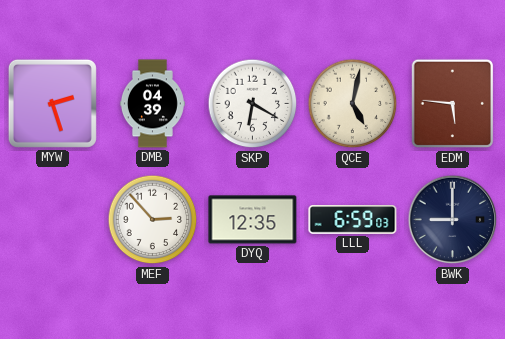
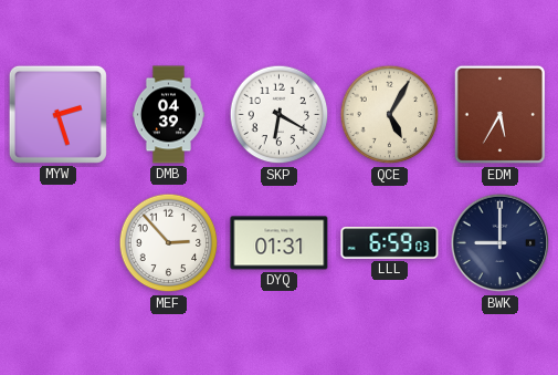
QCE: 5:02 -> 5:05 (390, 115)
EDM: 5:46 -> 5:35 (501, 115)
DYQ: 12:35 -> 01:31 (280, 243)
